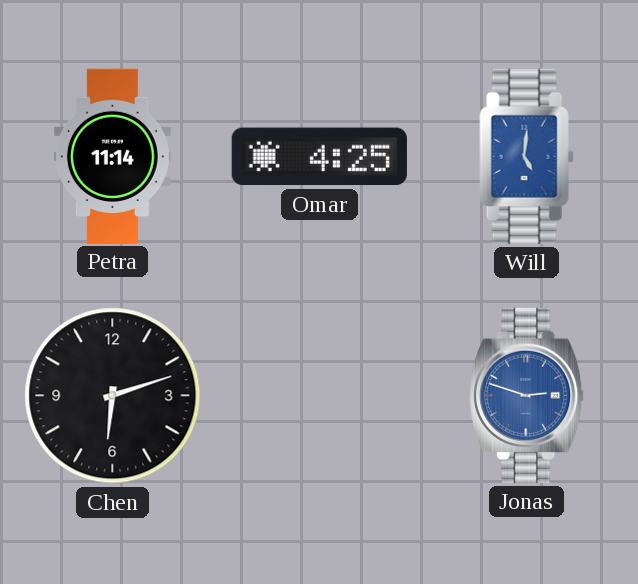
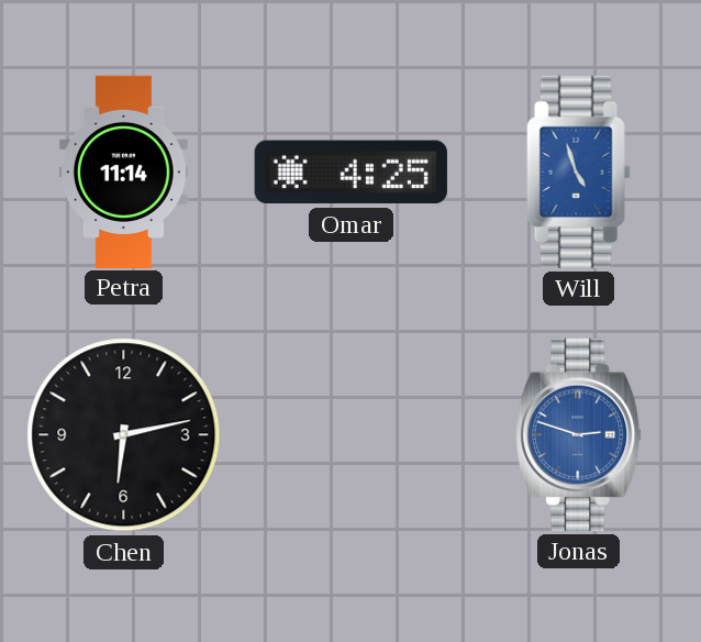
Will: 5:01 -> 4:57 (579, 171)
Chen: 6:12 -> 6:13 (124, 435)
